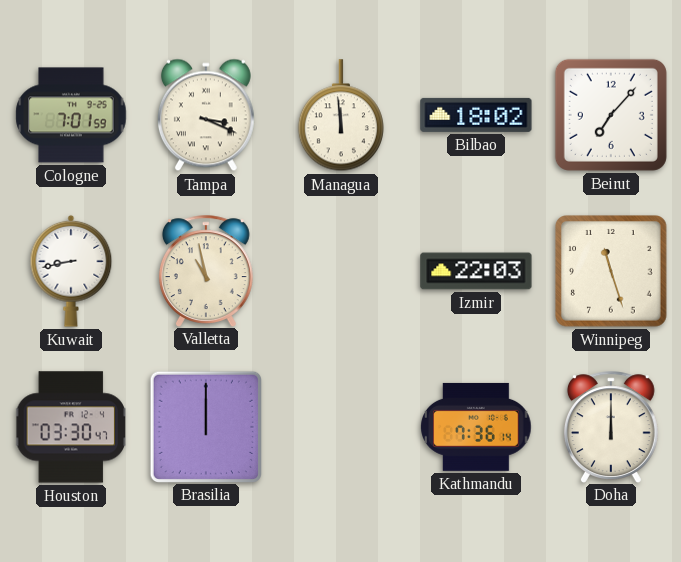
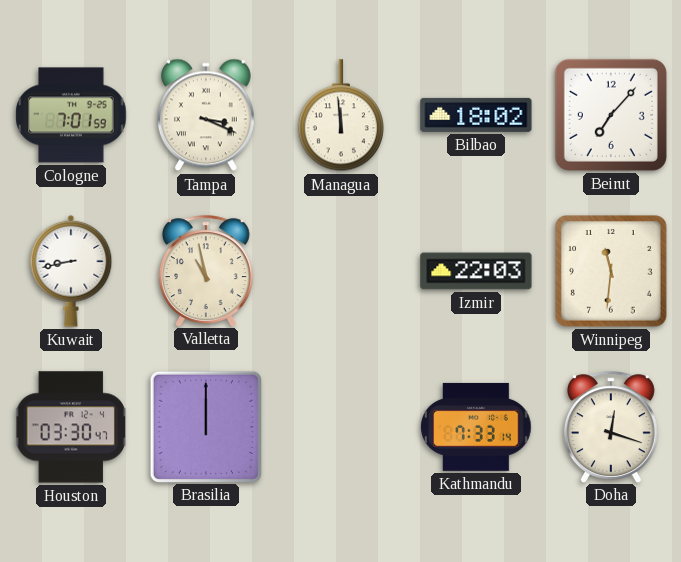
Winnipeg: 11:27 -> 11:31 (612, 272)
Kathmandu: 7:36 -> 7:33 (476, 427)
Doha: 12:00 -> 12:18 (611, 427)
